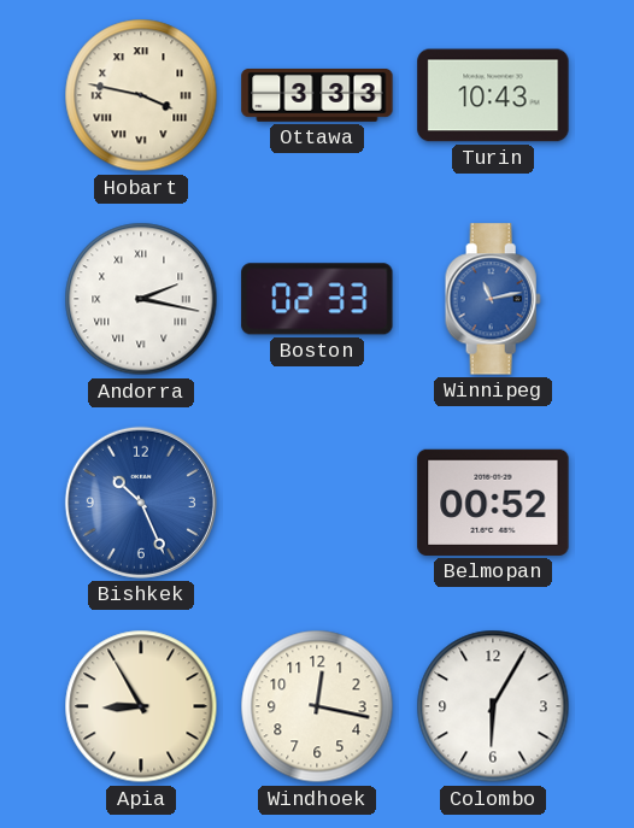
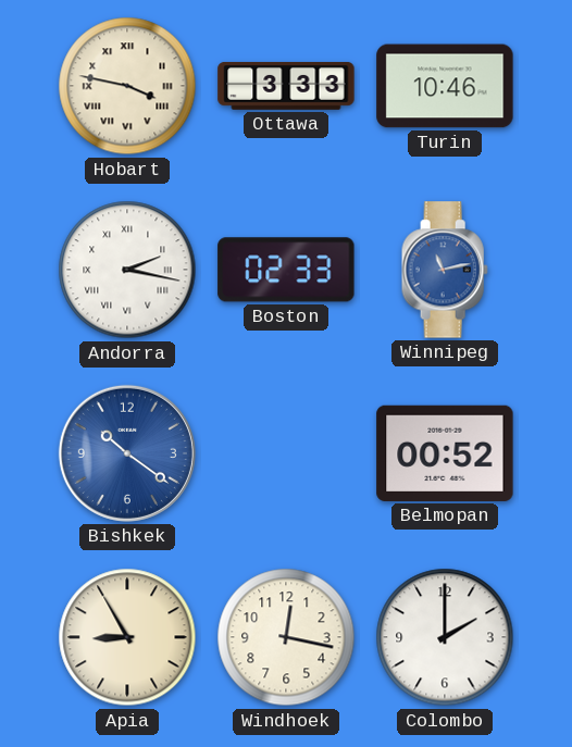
Turin: 10:43 -> 10:46 (445, 86)
Bishkek: 10:26 -> 10:21 (127, 453)
Colombo: 6:05 -> 2:00 (445, 637)
